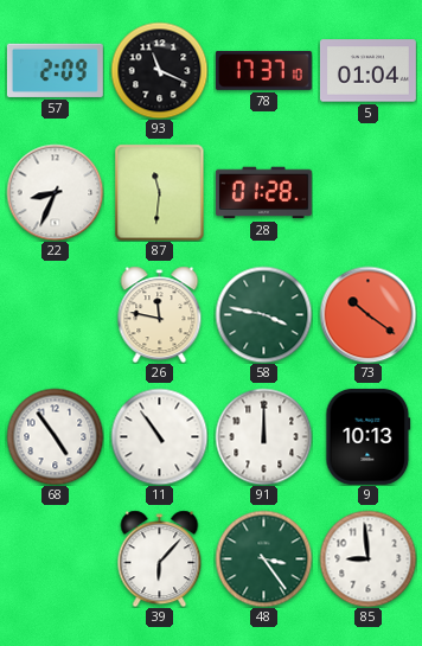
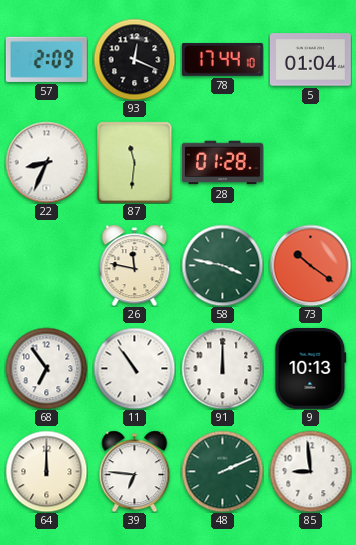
93: 11:19 -> 12:19 (134, 59)
78: 17:37 -> 17:44 (222, 59)
68: 4:54 -> 6:54 (46, 368)
64: none -> 12:00 (46, 471)
39: 6:07 -> 6:46 (135, 471)
48: 3:24 -> 2:11 (222, 471)
